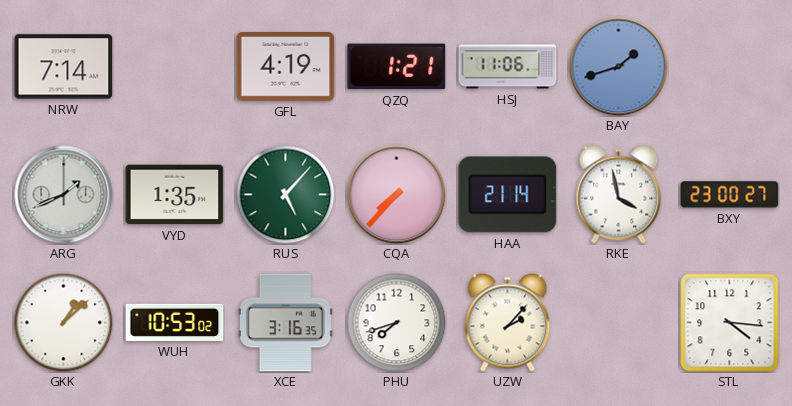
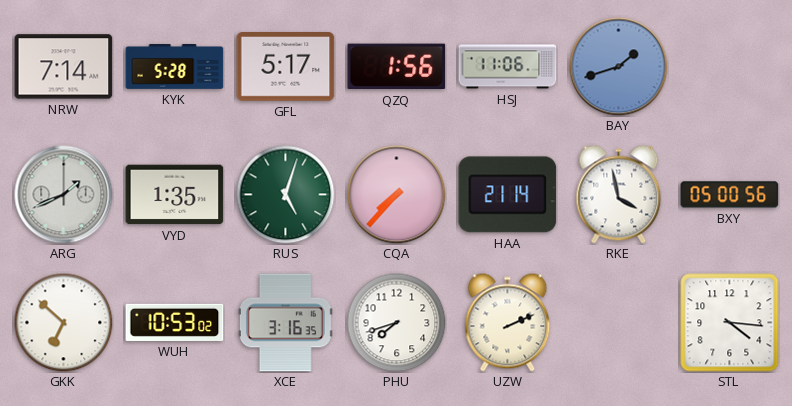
KYK: none -> 5:28 (175, 67)
GFL: 4:19 -> 5:17 (286, 67)
QZQ: 1:21 -> 1:56 (397, 67)
RUS: 5:07 -> 5:03 (286, 195)
BXY: 23:00 -> 05:00 (730, 195)
GKK: 1:08 -> 6:52 (64, 323)
UZW: 2:07 -> 2:11 (508, 323)
